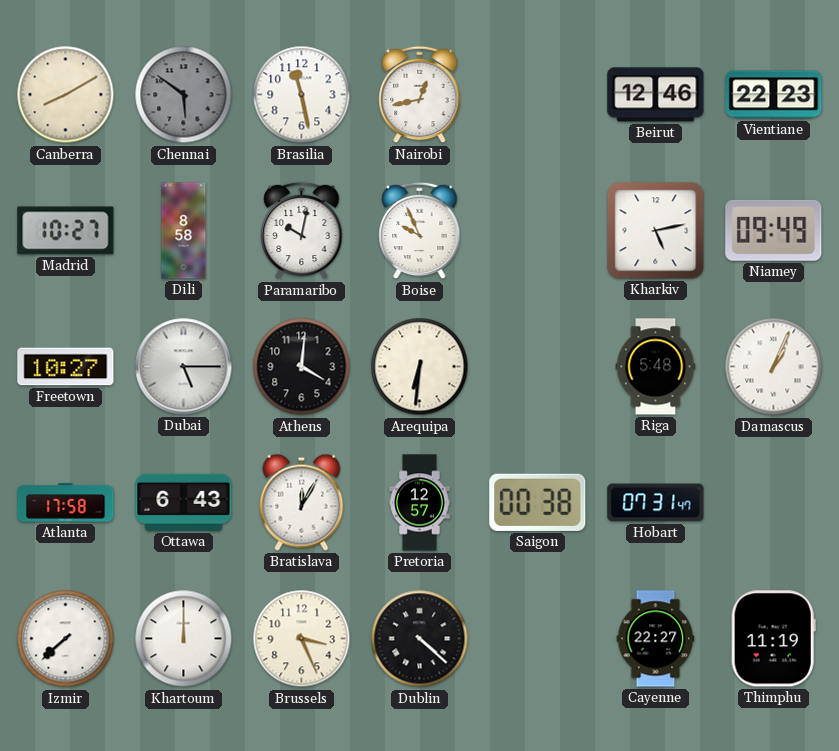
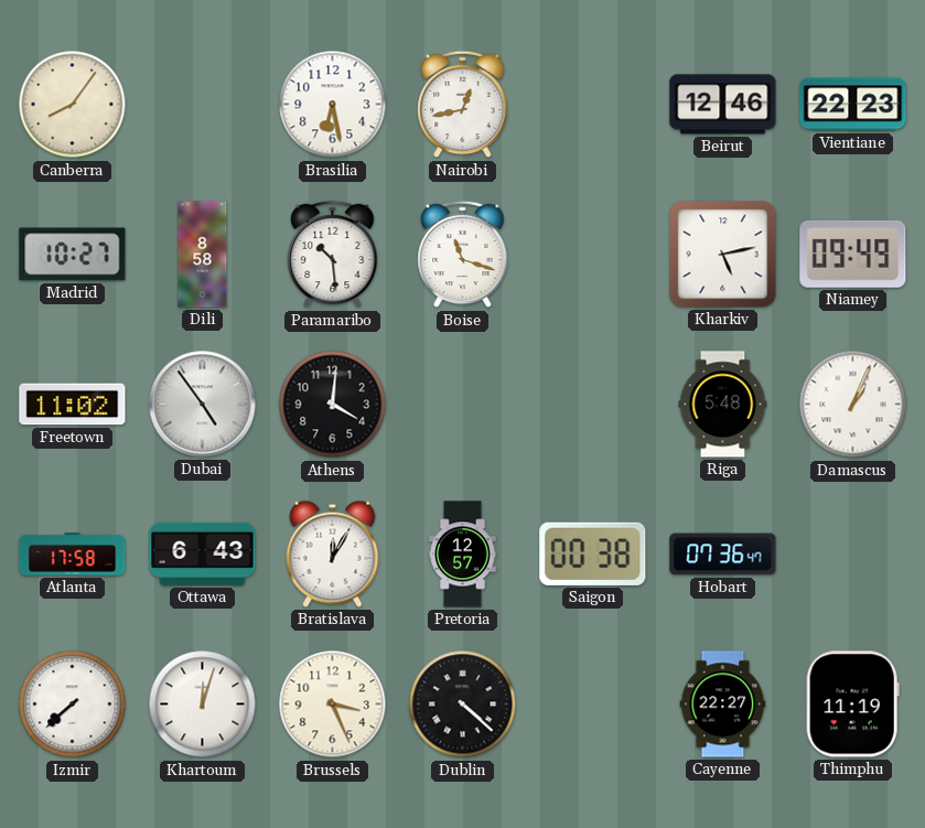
Canberra: 8:10 -> 8:06 (73, 105)
Chennai: 5:51 -> none (184, 95)
Brasilia: 11:28 -> 6:28 (333, 105)
Paramaribo: 10:02 -> 10:29 (333, 255)
Boise: 9:56 -> 11:18 (463, 255)
Freetown: 10:27 -> 11:02 (73, 405)
Dubai: 5:15 -> 4:54 (203, 405)
Arequipa: 6:31 -> none (420, 367)
Hobart: 07:31 -> 07:36 (723, 555)
Khartoum: 12:00 -> 12:03 (203, 705)
